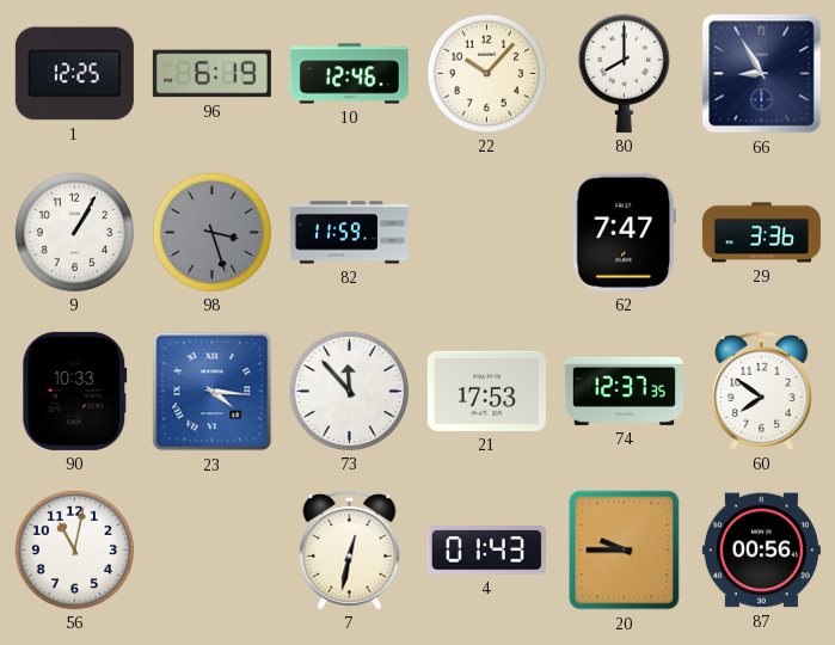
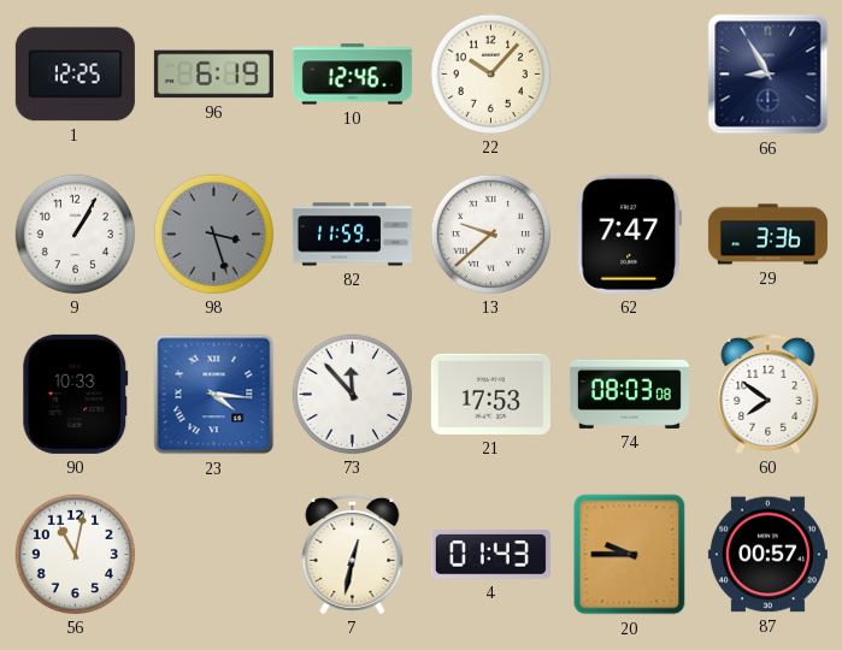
80: 8:00 -> none (624, 73)
13: none -> 9:38 (490, 234)
74: 12:37 -> 08:03 (629, 394)
87: 00:56 -> 00:57 (767, 555)
